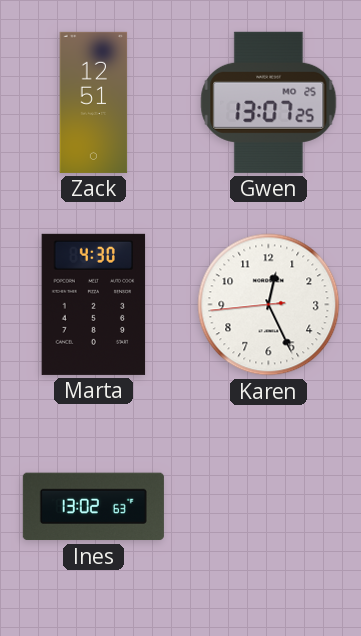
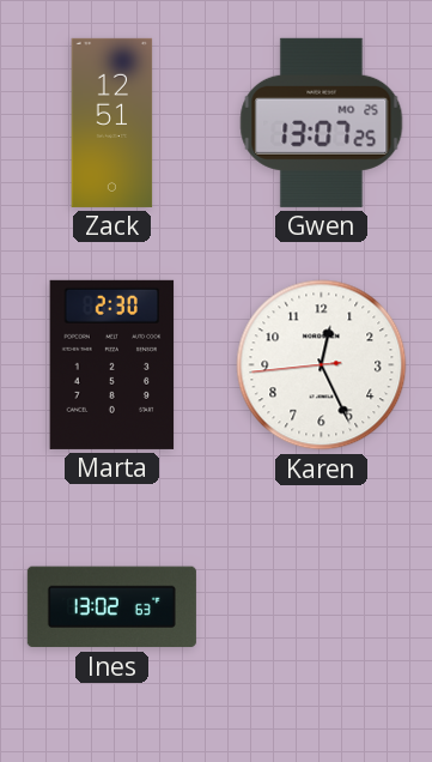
Marta: 4:30 -> 2:30 (112, 364)
